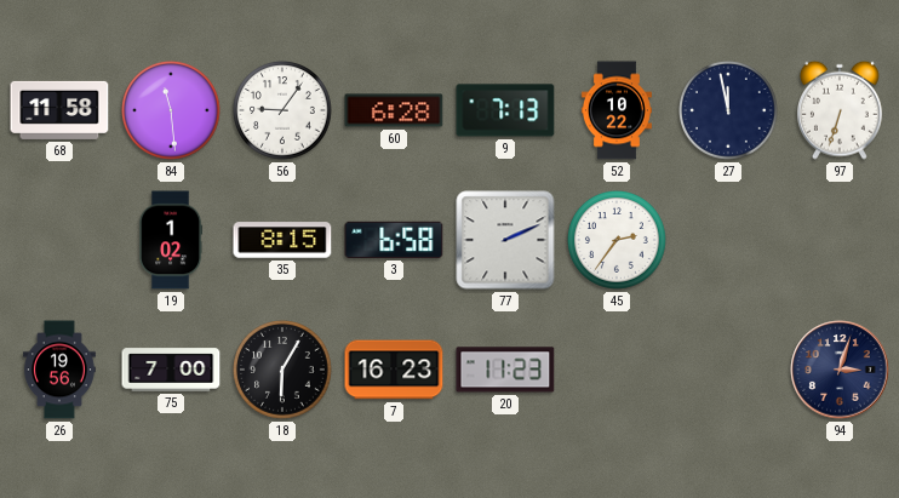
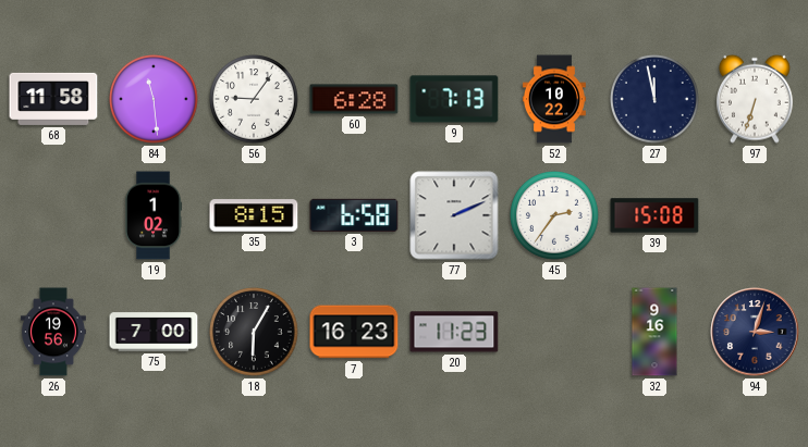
39: none -> 15:08 (654, 215)
32: none -> 9:16 (654, 332)
